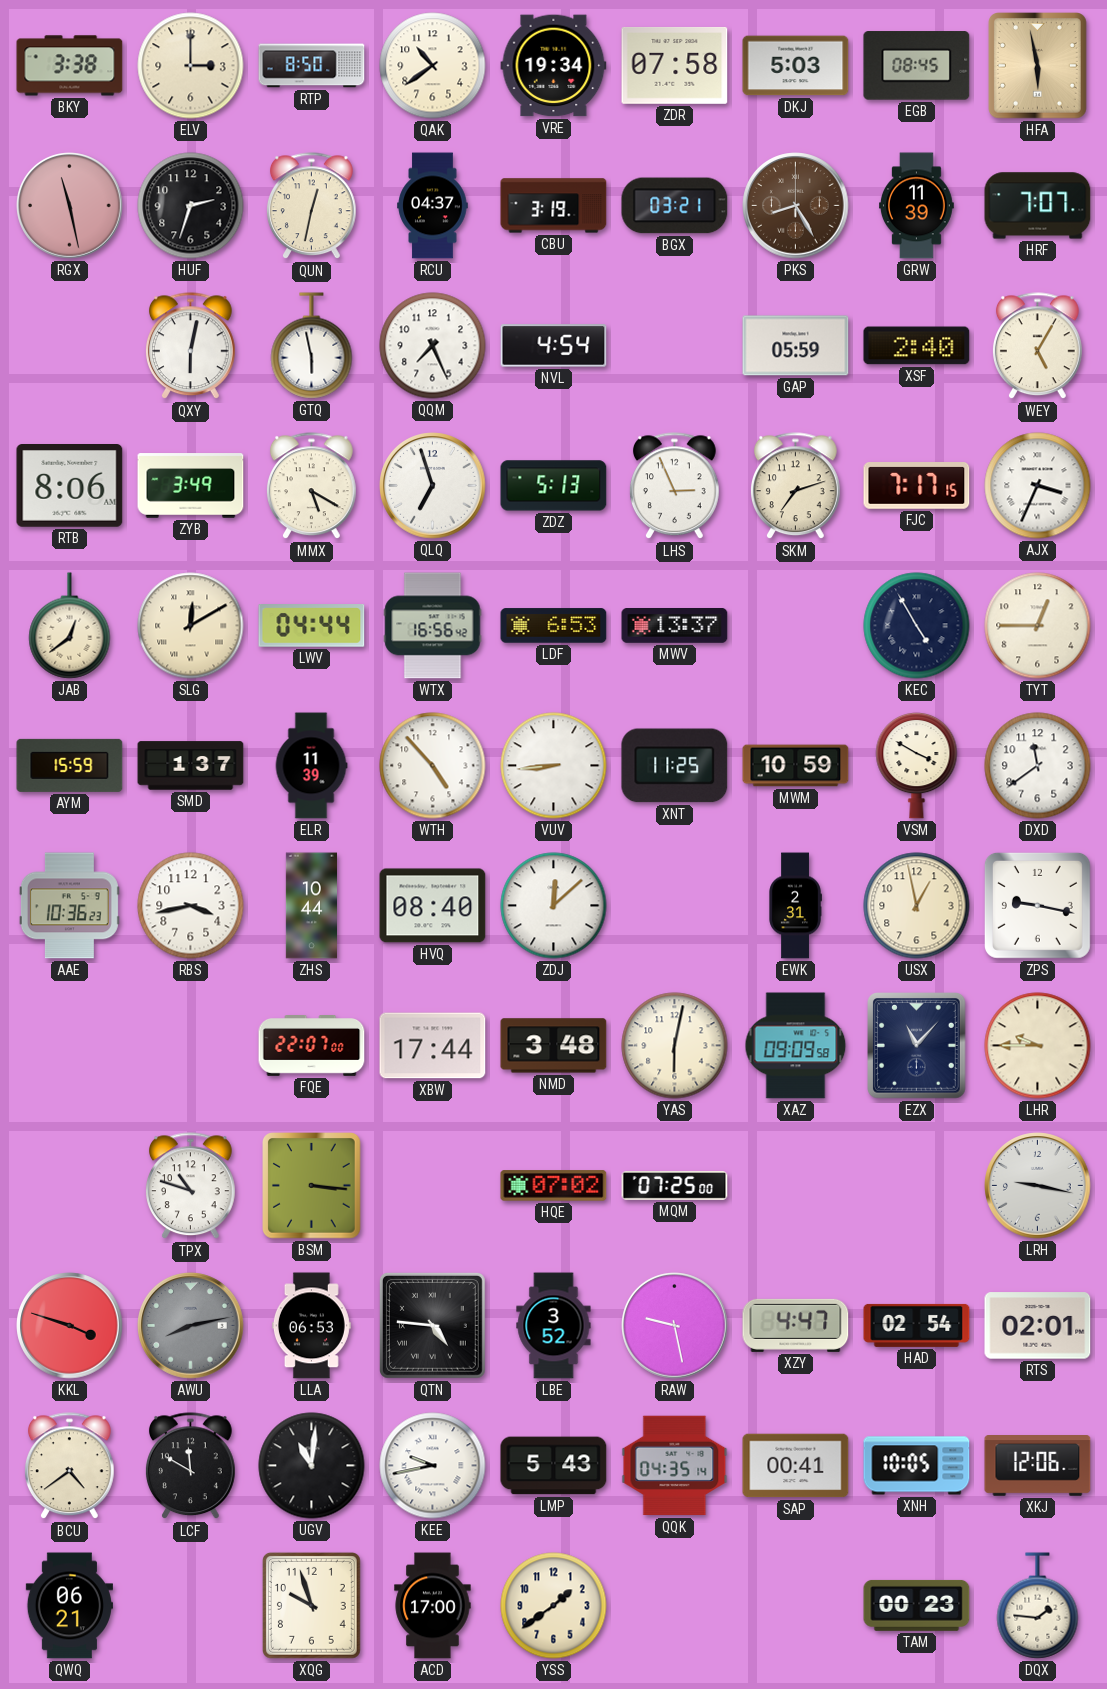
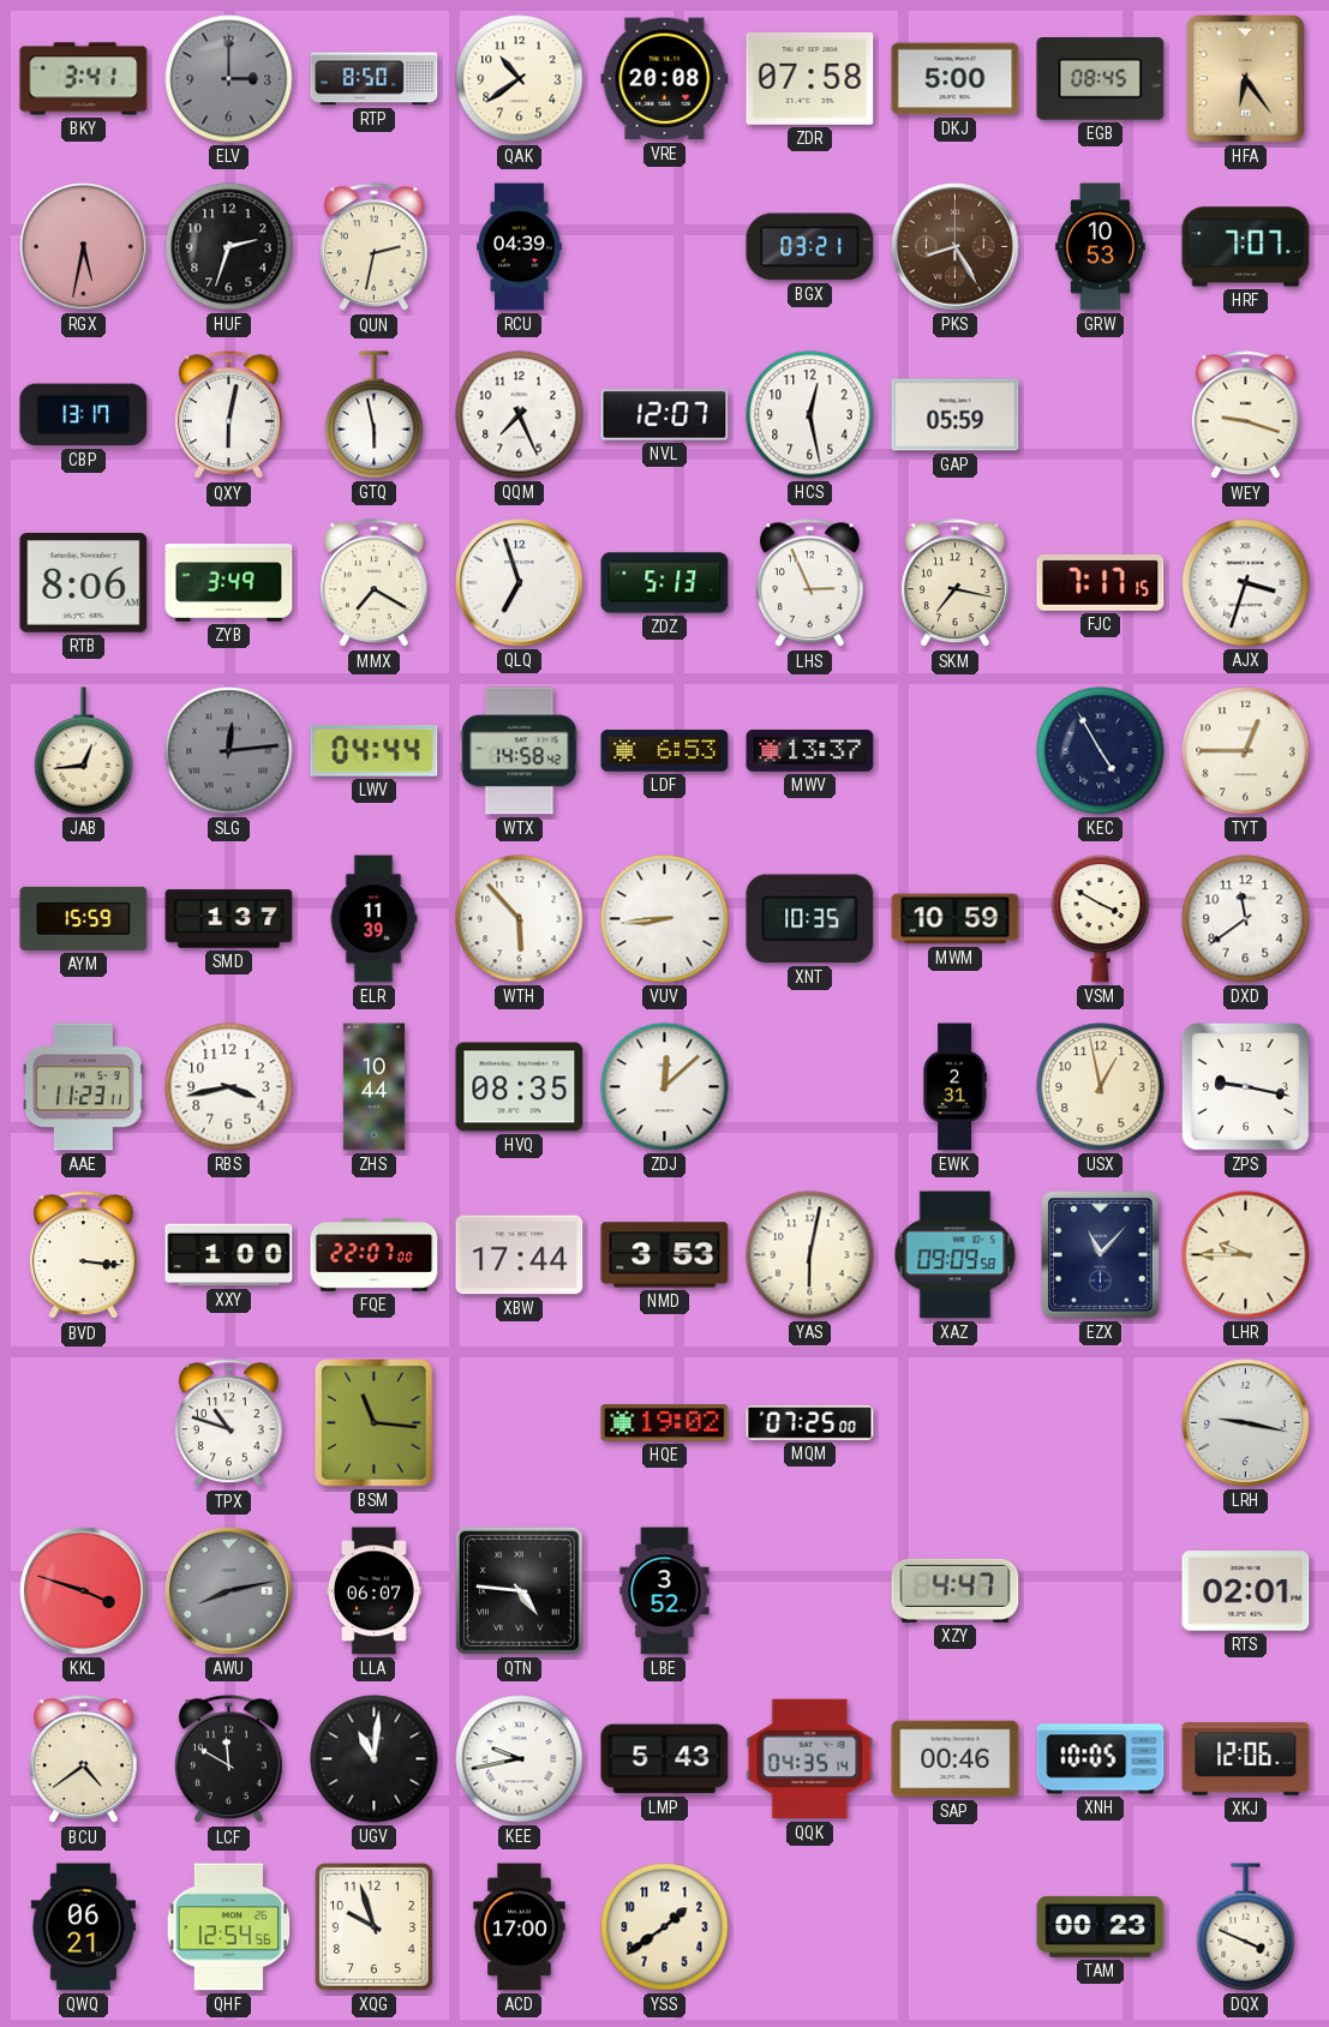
BKY: 3:38 -> 3:41 (84, 79)
ELV dial: cream -> grey (229, 79)
VRE: 19:34 -> 20:08 (665, 79)
DKJ: 5:03 -> 5:00 (956, 79)
HFA: 5:58 -> 6:24 (1246, 79)
RGX: 11:28 -> 5:32 (84, 247)
QUN: 12:32 -> 2:32 (375, 247)
RCU: 04:37 -> 04:39 (520, 247)
CBU: 3:19 -> none (554, 206)
GRW: 11:39 -> 10:53 (1101, 247)
CBP: none -> 13:17 (84, 415)
NVL: 4:54 -> 12:07 (665, 415)
HCS: none -> 12:28 (810, 415)
XSF: 2:40 -> none (917, 346)
WEY: 5:05 -> 9:18 (1246, 415)
MMX: 5:20 -> 7:20 (375, 583)
SKM: 7:12 -> 7:17 (956, 583)
AJX: 3:34 -> 3:33 (1246, 583)
JAB: 12:39 -> 12:44 (84, 751)
SLG: 12:10 -> 12:14 (229, 751)
SLG dial: cream -> grey (229, 751)
WTX: 16:56 -> 14:58 (520, 751)
WTH: 4:53 -> 5:53 (520, 919)
XNT: 11:25 -> 10:35 (810, 919)
AAE: 10:36 -> 11:23 (83, 1087)
HVQ: 08:40 -> 08:35 (520, 1087)
BVD: none -> 3:16 (84, 1255)
XXY: none -> 1:00 (229, 1255)
NMD: 3:48 -> 3:53 (665, 1255)
BSM: 3:16 -> 11:16 (375, 1423)
HQE: 07:02 -> 19:02 (665, 1423)
LLA: 06:53 -> 06:07 (373, 1591)
RAW: 9:28 -> none (675, 1326)
HAD: 02:54 -> none (917, 1325)
SAP: 00:41 -> 00:46 (956, 1759)
QHF: none -> 12:54 (229, 1927)
DQX: 1:46 -> 3:49 (1246, 1927)
